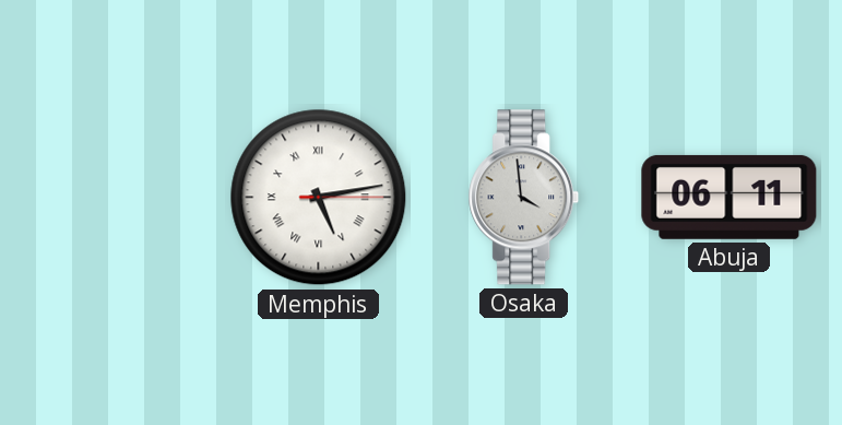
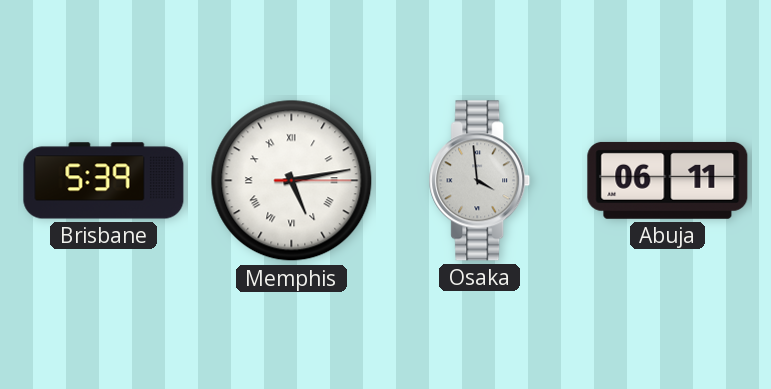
Brisbane: none -> 5:39 (104, 181)
